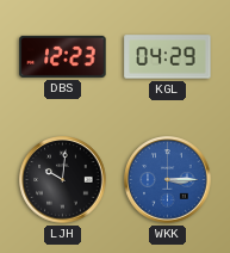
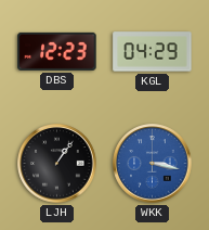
LJH: 10:01 -> 1:06 (57, 164)
WKK: 3:15 -> 3:17 (153, 164)
